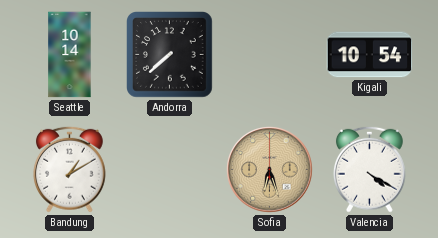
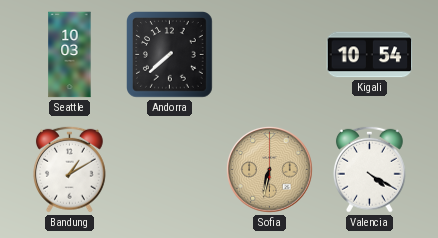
Seattle: 10:14 -> 10:03 (70, 55)
Sofia: 6:27 -> 6:32 (270, 170)
